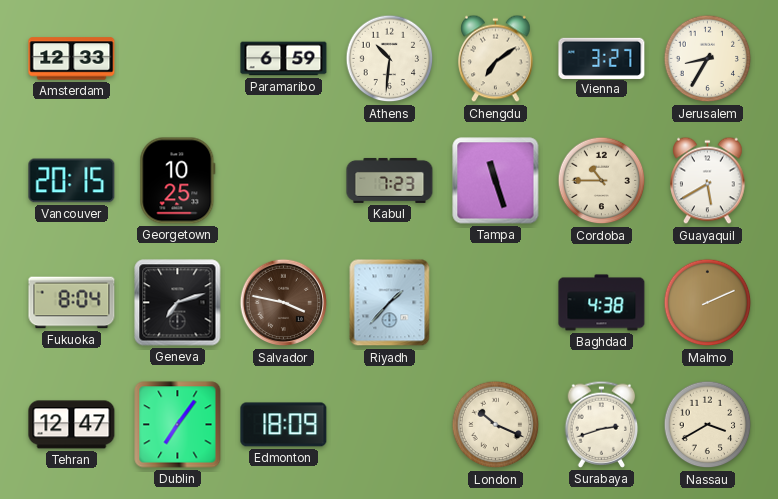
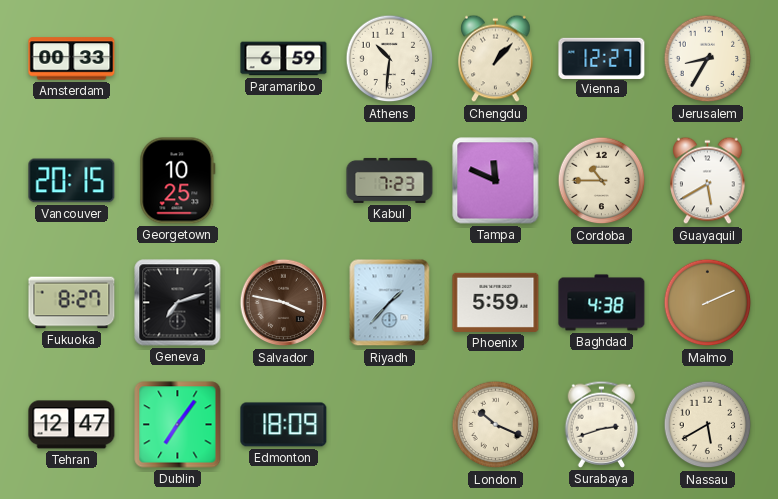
Amsterdam: 12:33 -> 00:33 (72, 59)
Chengdu: 7:09 -> 1:07 (496, 59)
Vienna: 3:27 -> 12:27 (602, 58)
Tampa: 11:27 -> 11:49 (496, 181)
Fukuoka: 8:04 -> 8:27 (72, 303)
Phoenix: none -> 5:59 (496, 302)
Nassau: 3:40 -> 5:40 (708, 425)
